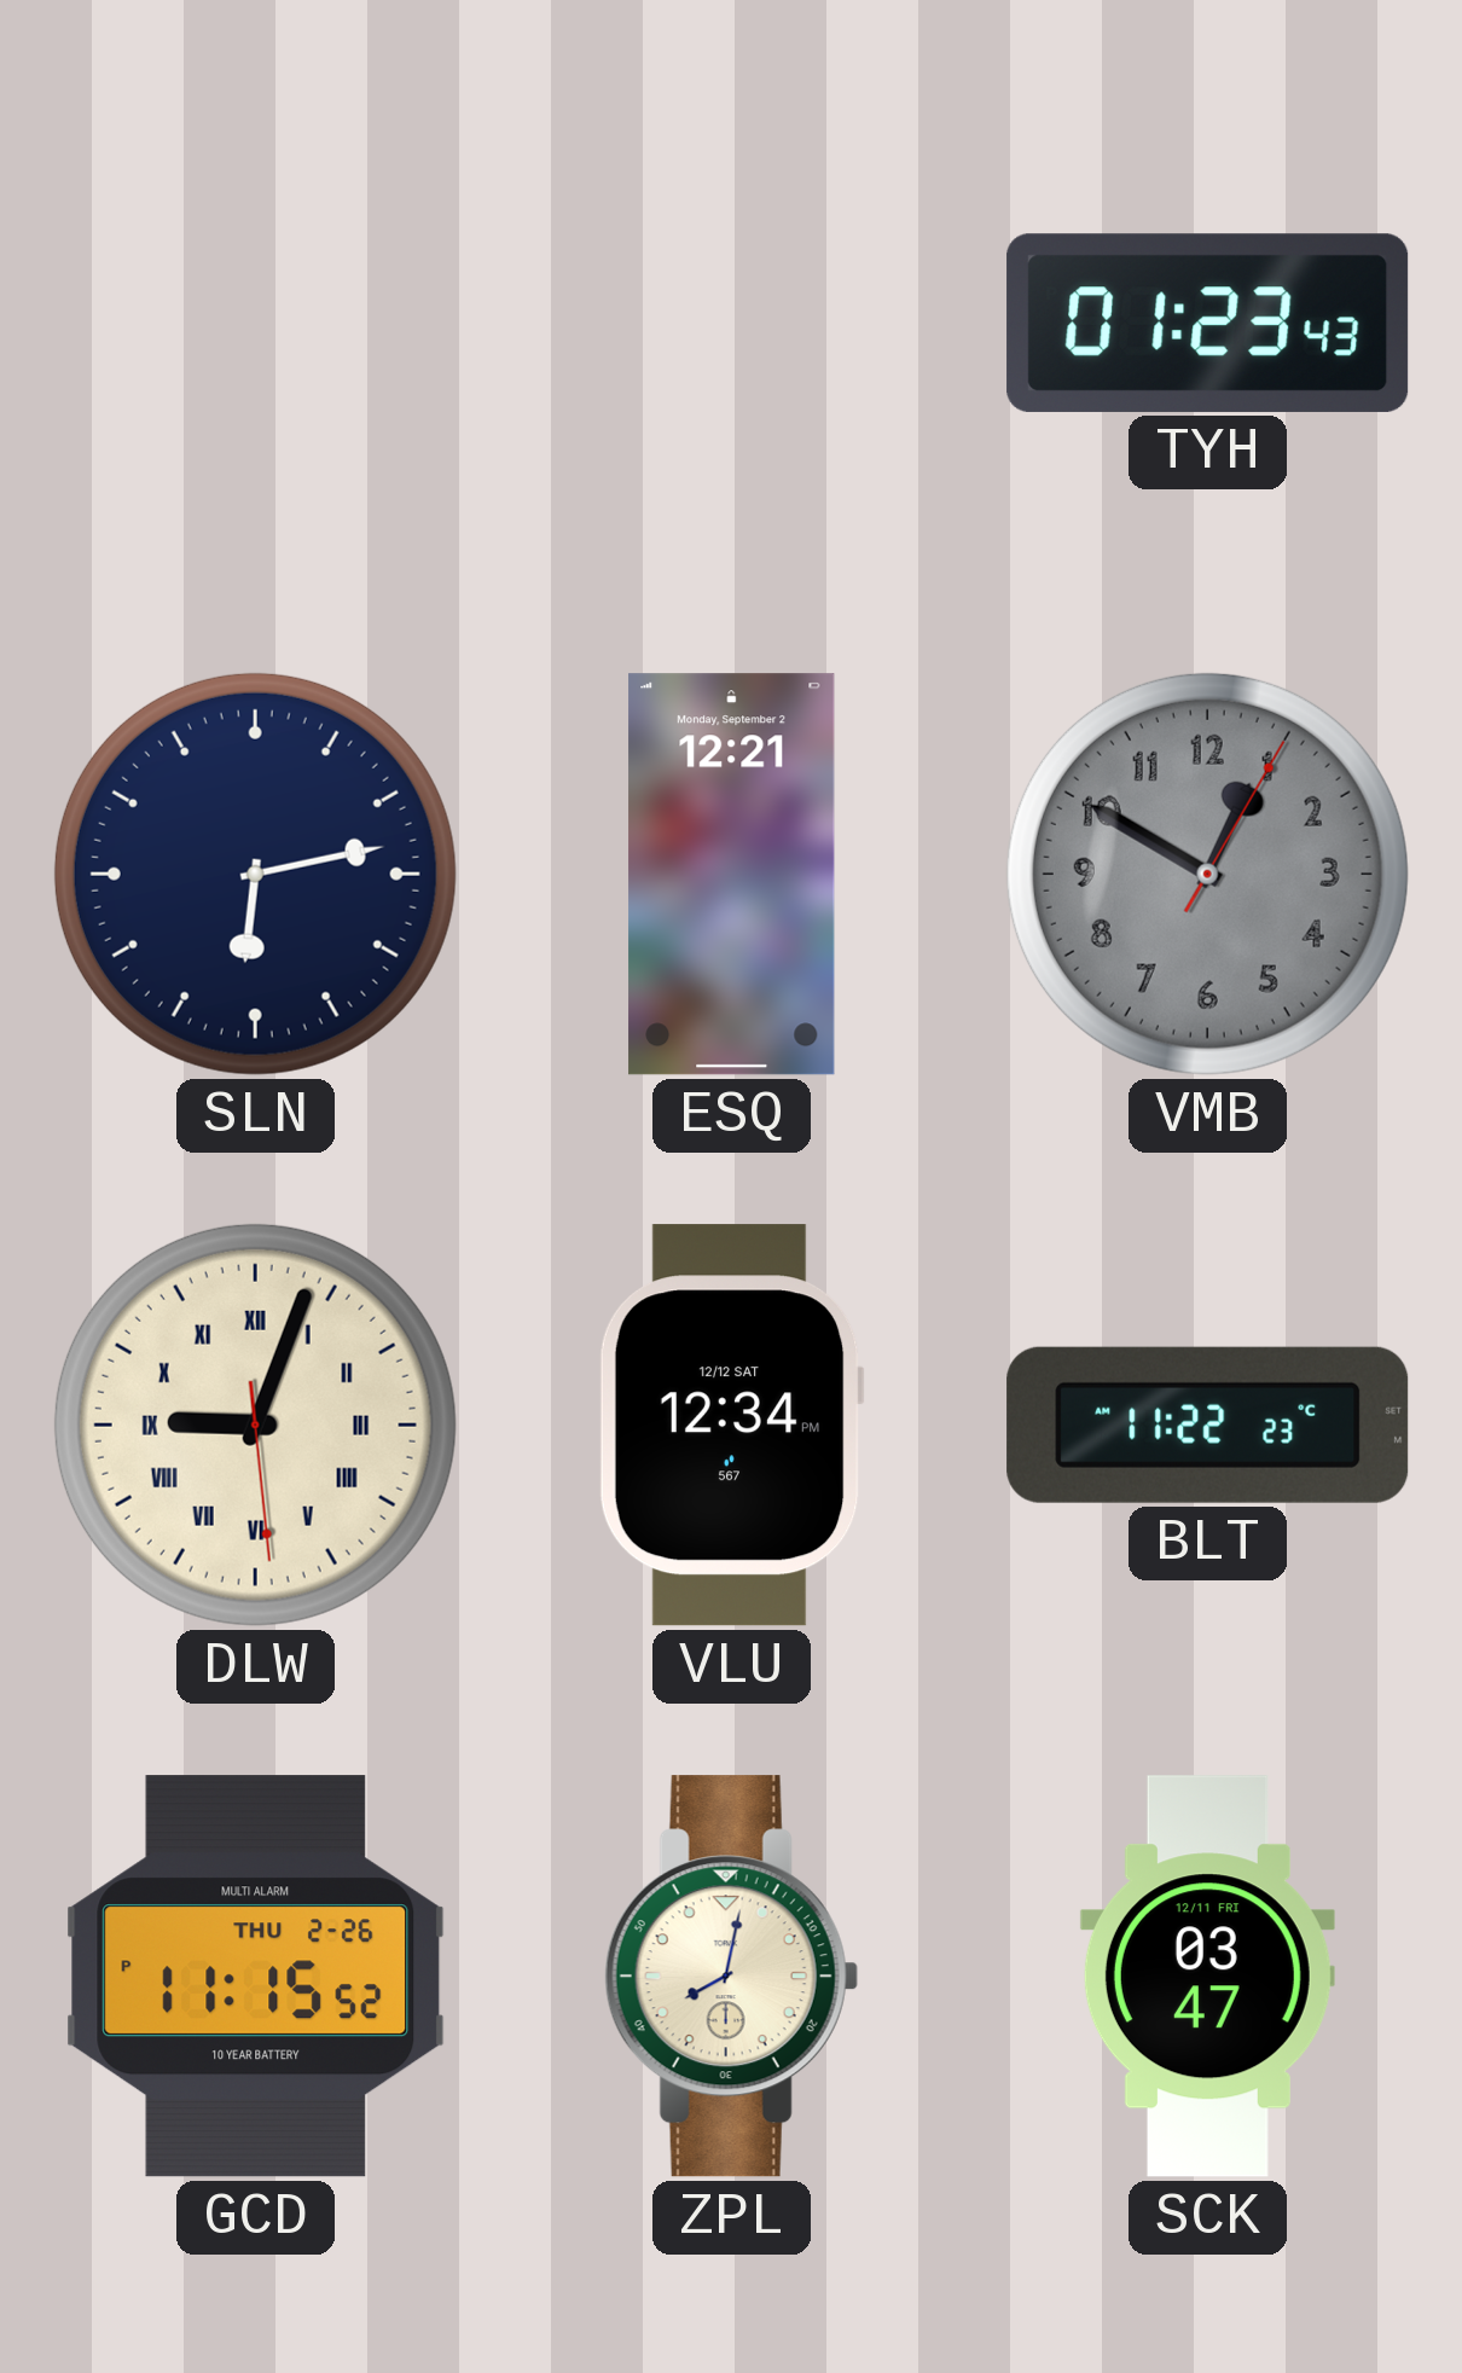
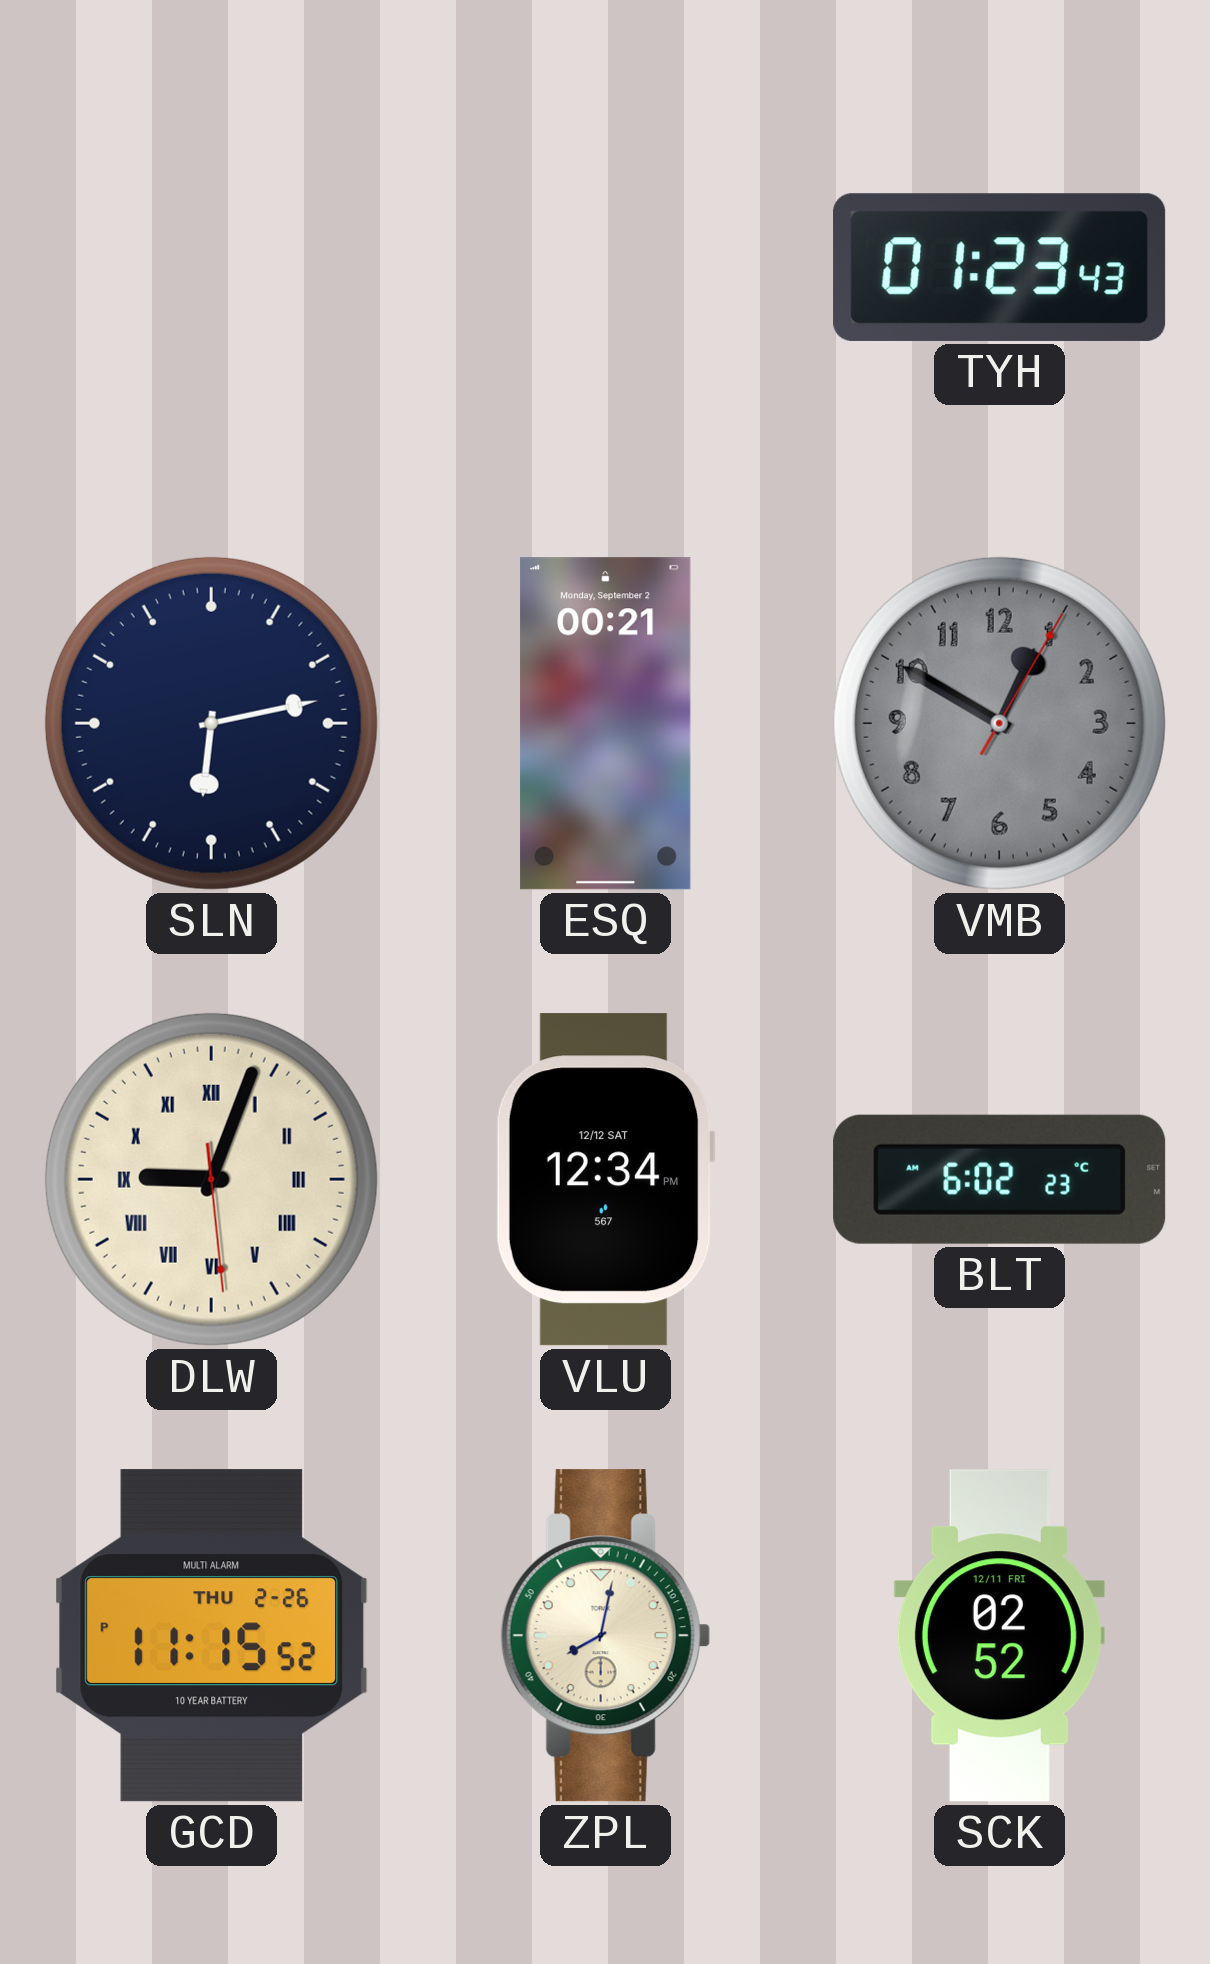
ESQ: 12:21 -> 00:21 (606, 724)
BLT: 11:22 -> 6:02 (1000, 1179)
SCK: 03:47 -> 02:52 (999, 1636)
